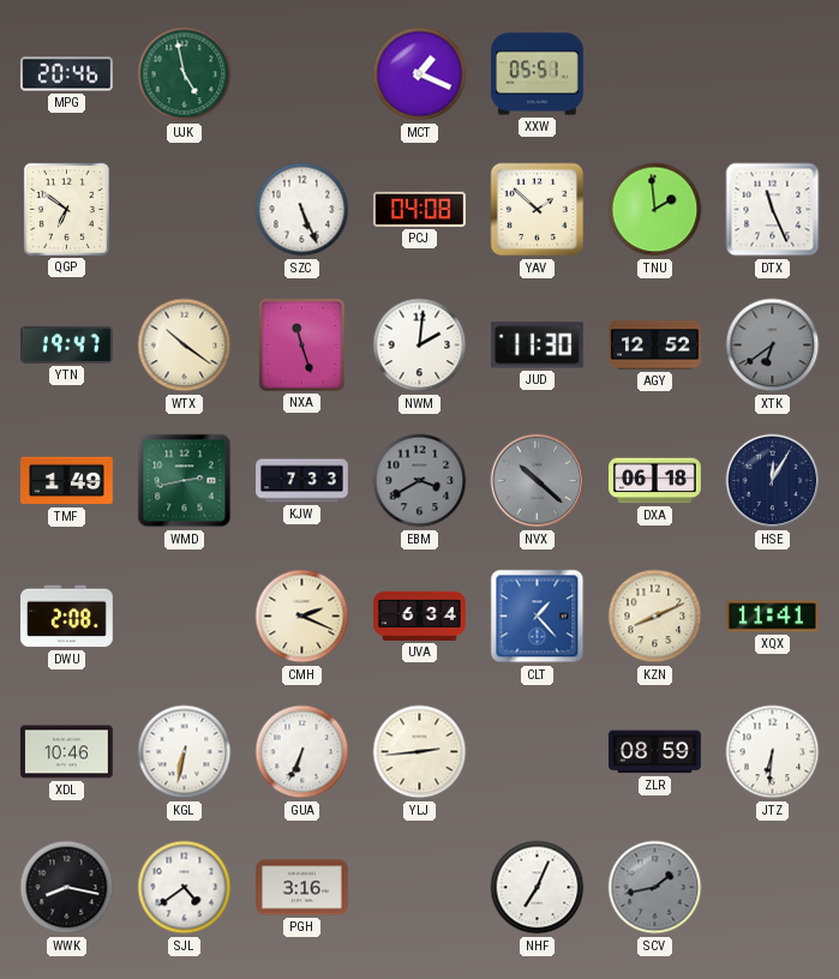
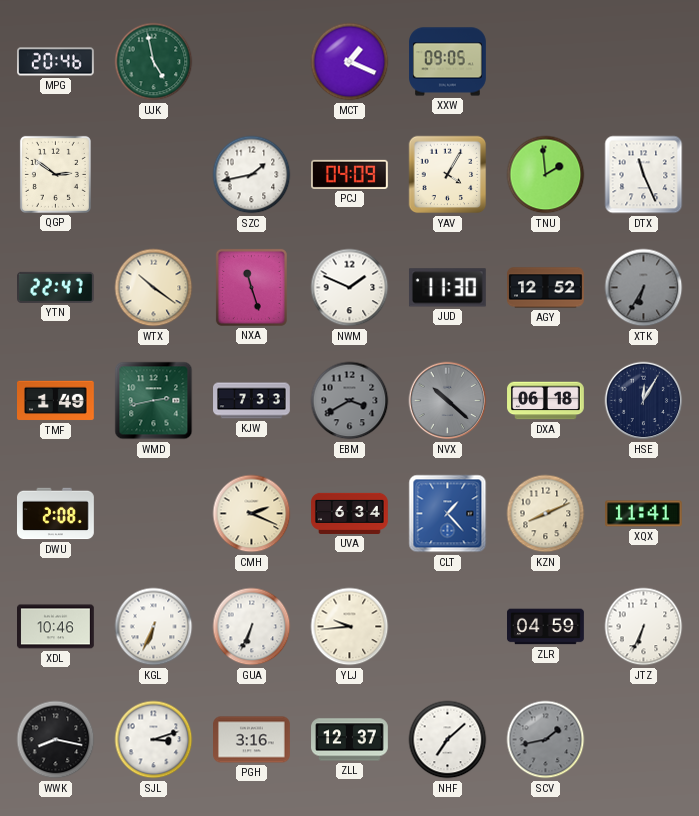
XXW: 05:51 -> 09:05 (448, 62)
QGP: 6:51 -> 2:51 (55, 174)
SZC: 5:26 -> 1:43 (252, 175)
PCJ: 04:08 -> 04:09 (350, 174)
YAV: 1:52 -> 4:05 (448, 175)
YTN: 19:47 -> 22:47 (56, 287)
NWM: 2:01 -> 1:49 (350, 288)
XTK: 6:39 -> 6:35 (644, 288)
KGL: 6:32 -> 6:34 (154, 627)
YLJ: 2:44 -> 9:44 (350, 627)
ZLR: 08:59 -> 04:59 (546, 627)
JTZ: 6:31 -> 6:34 (644, 627)
SJL: 4:39 -> 3:12 (154, 740)
ZLL: none -> 12:37 (350, 740)
NHF: 7:04 -> 7:08 (448, 740)
